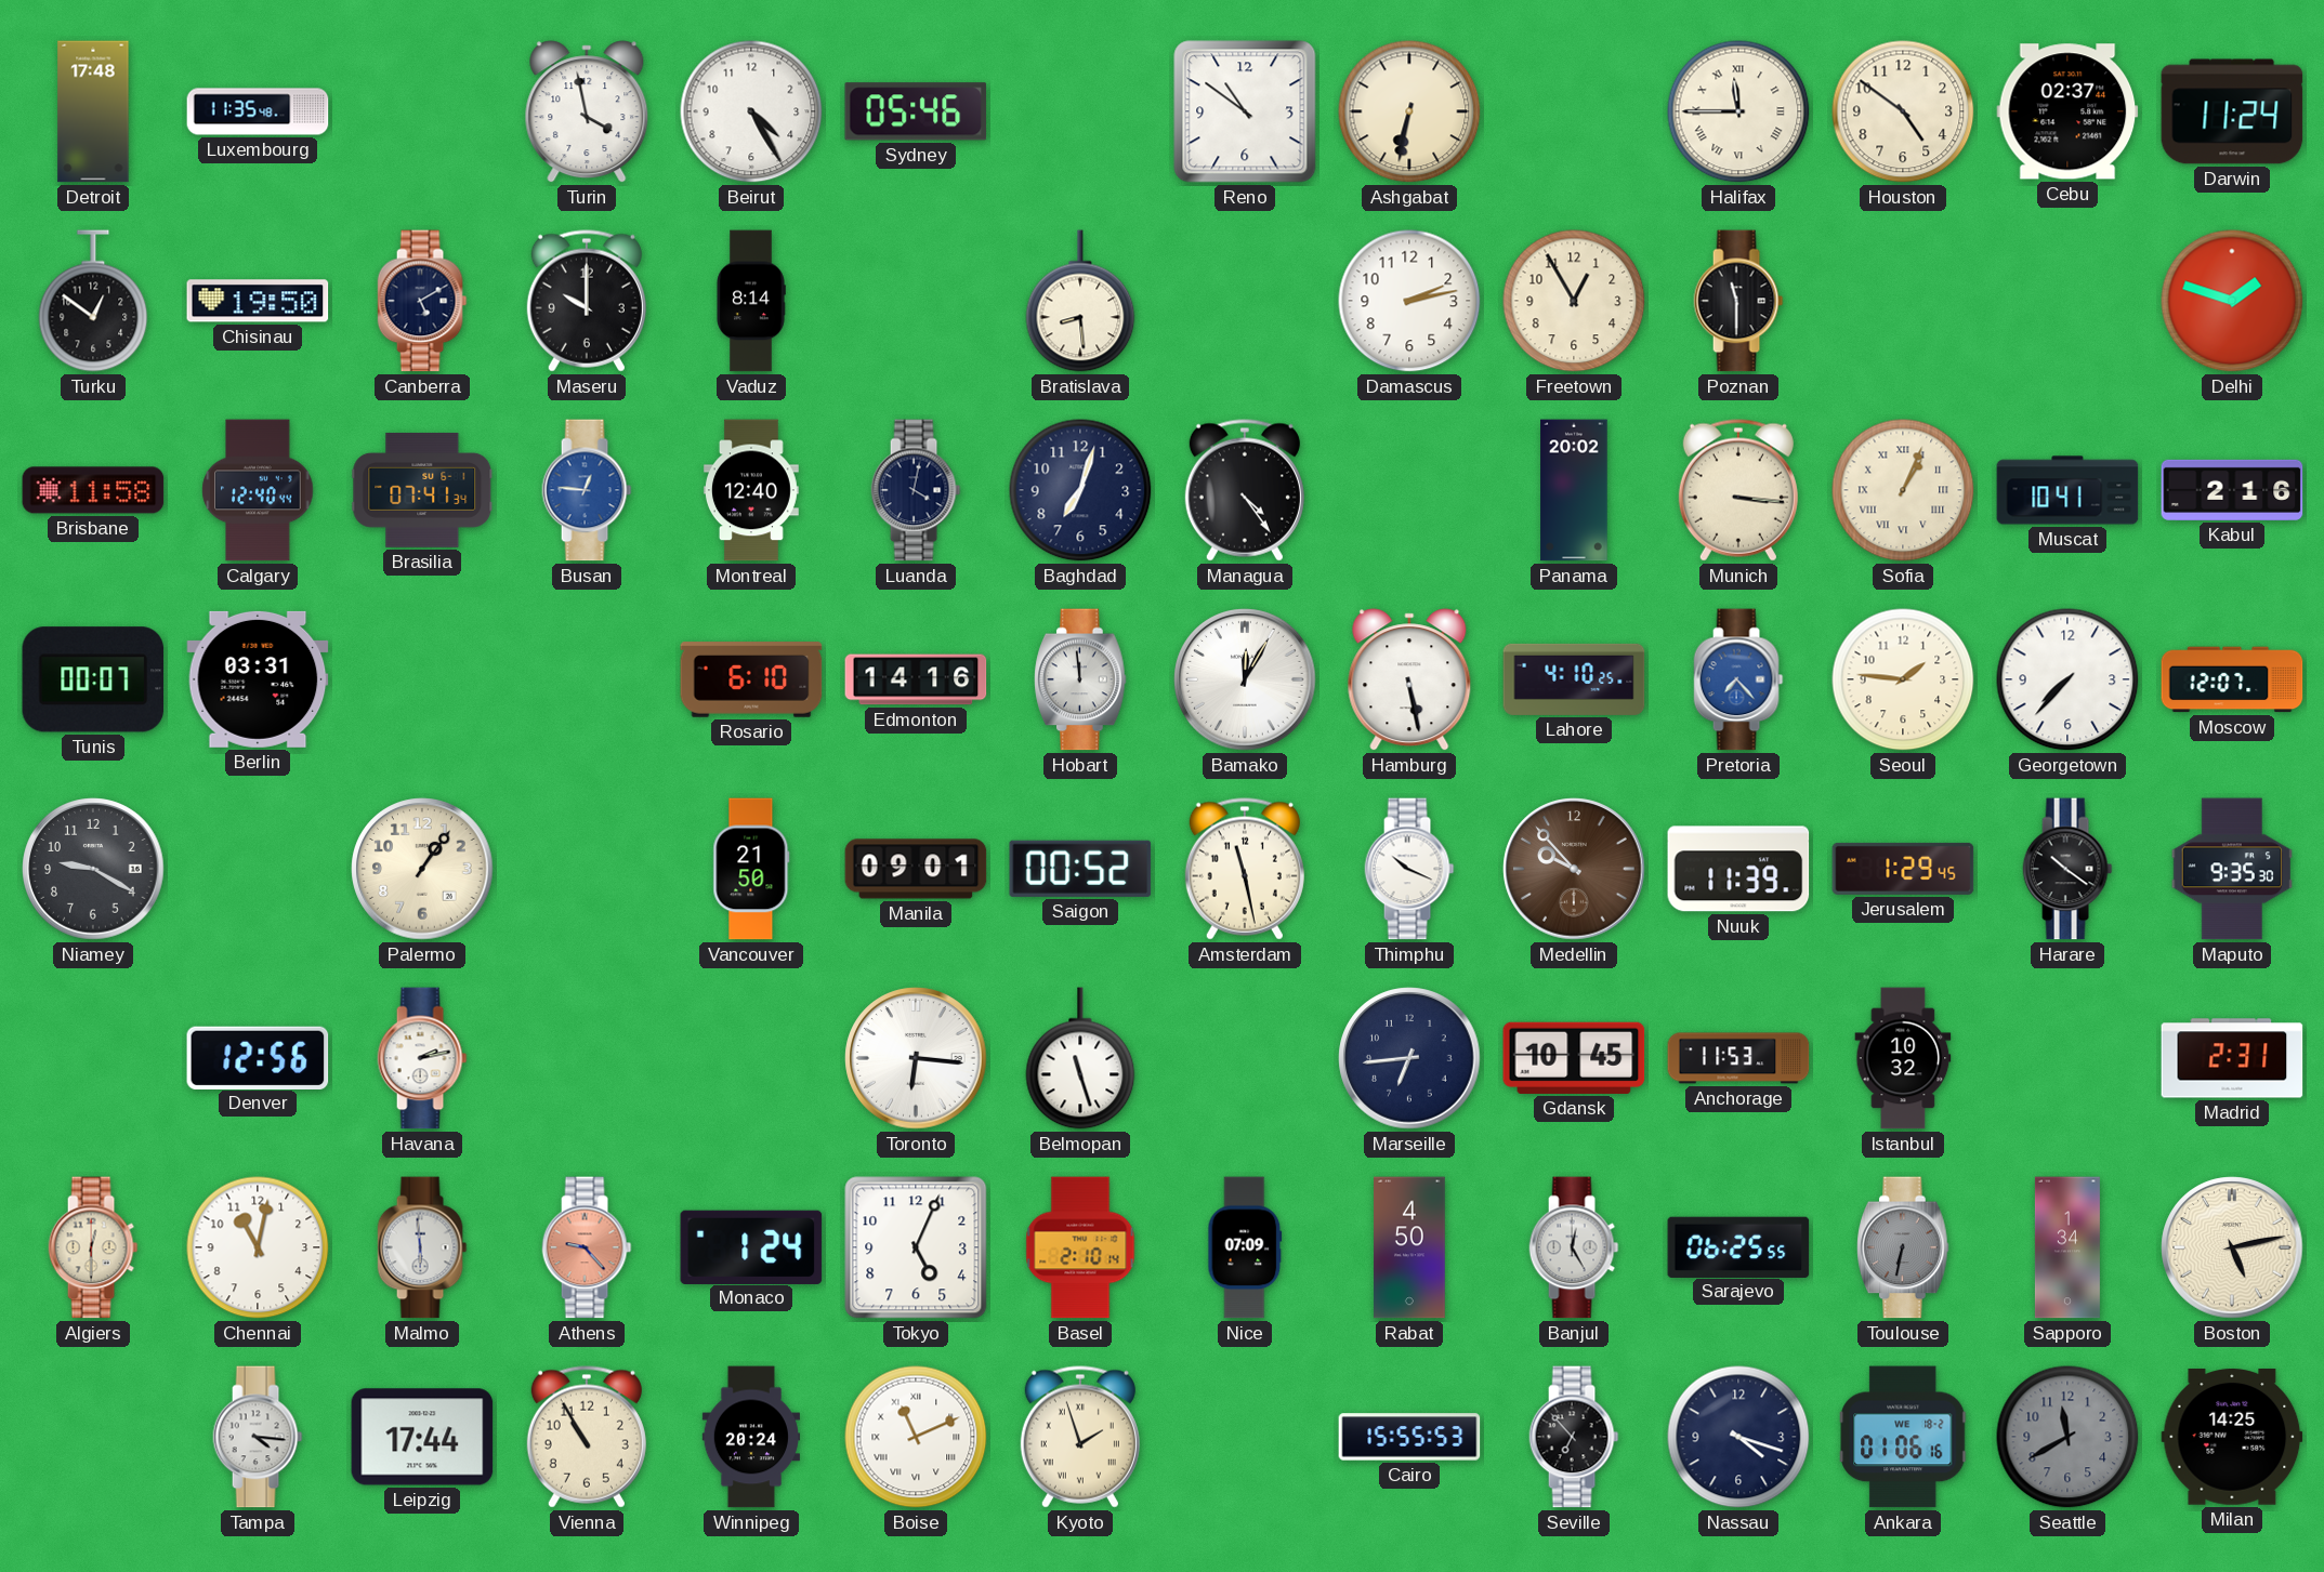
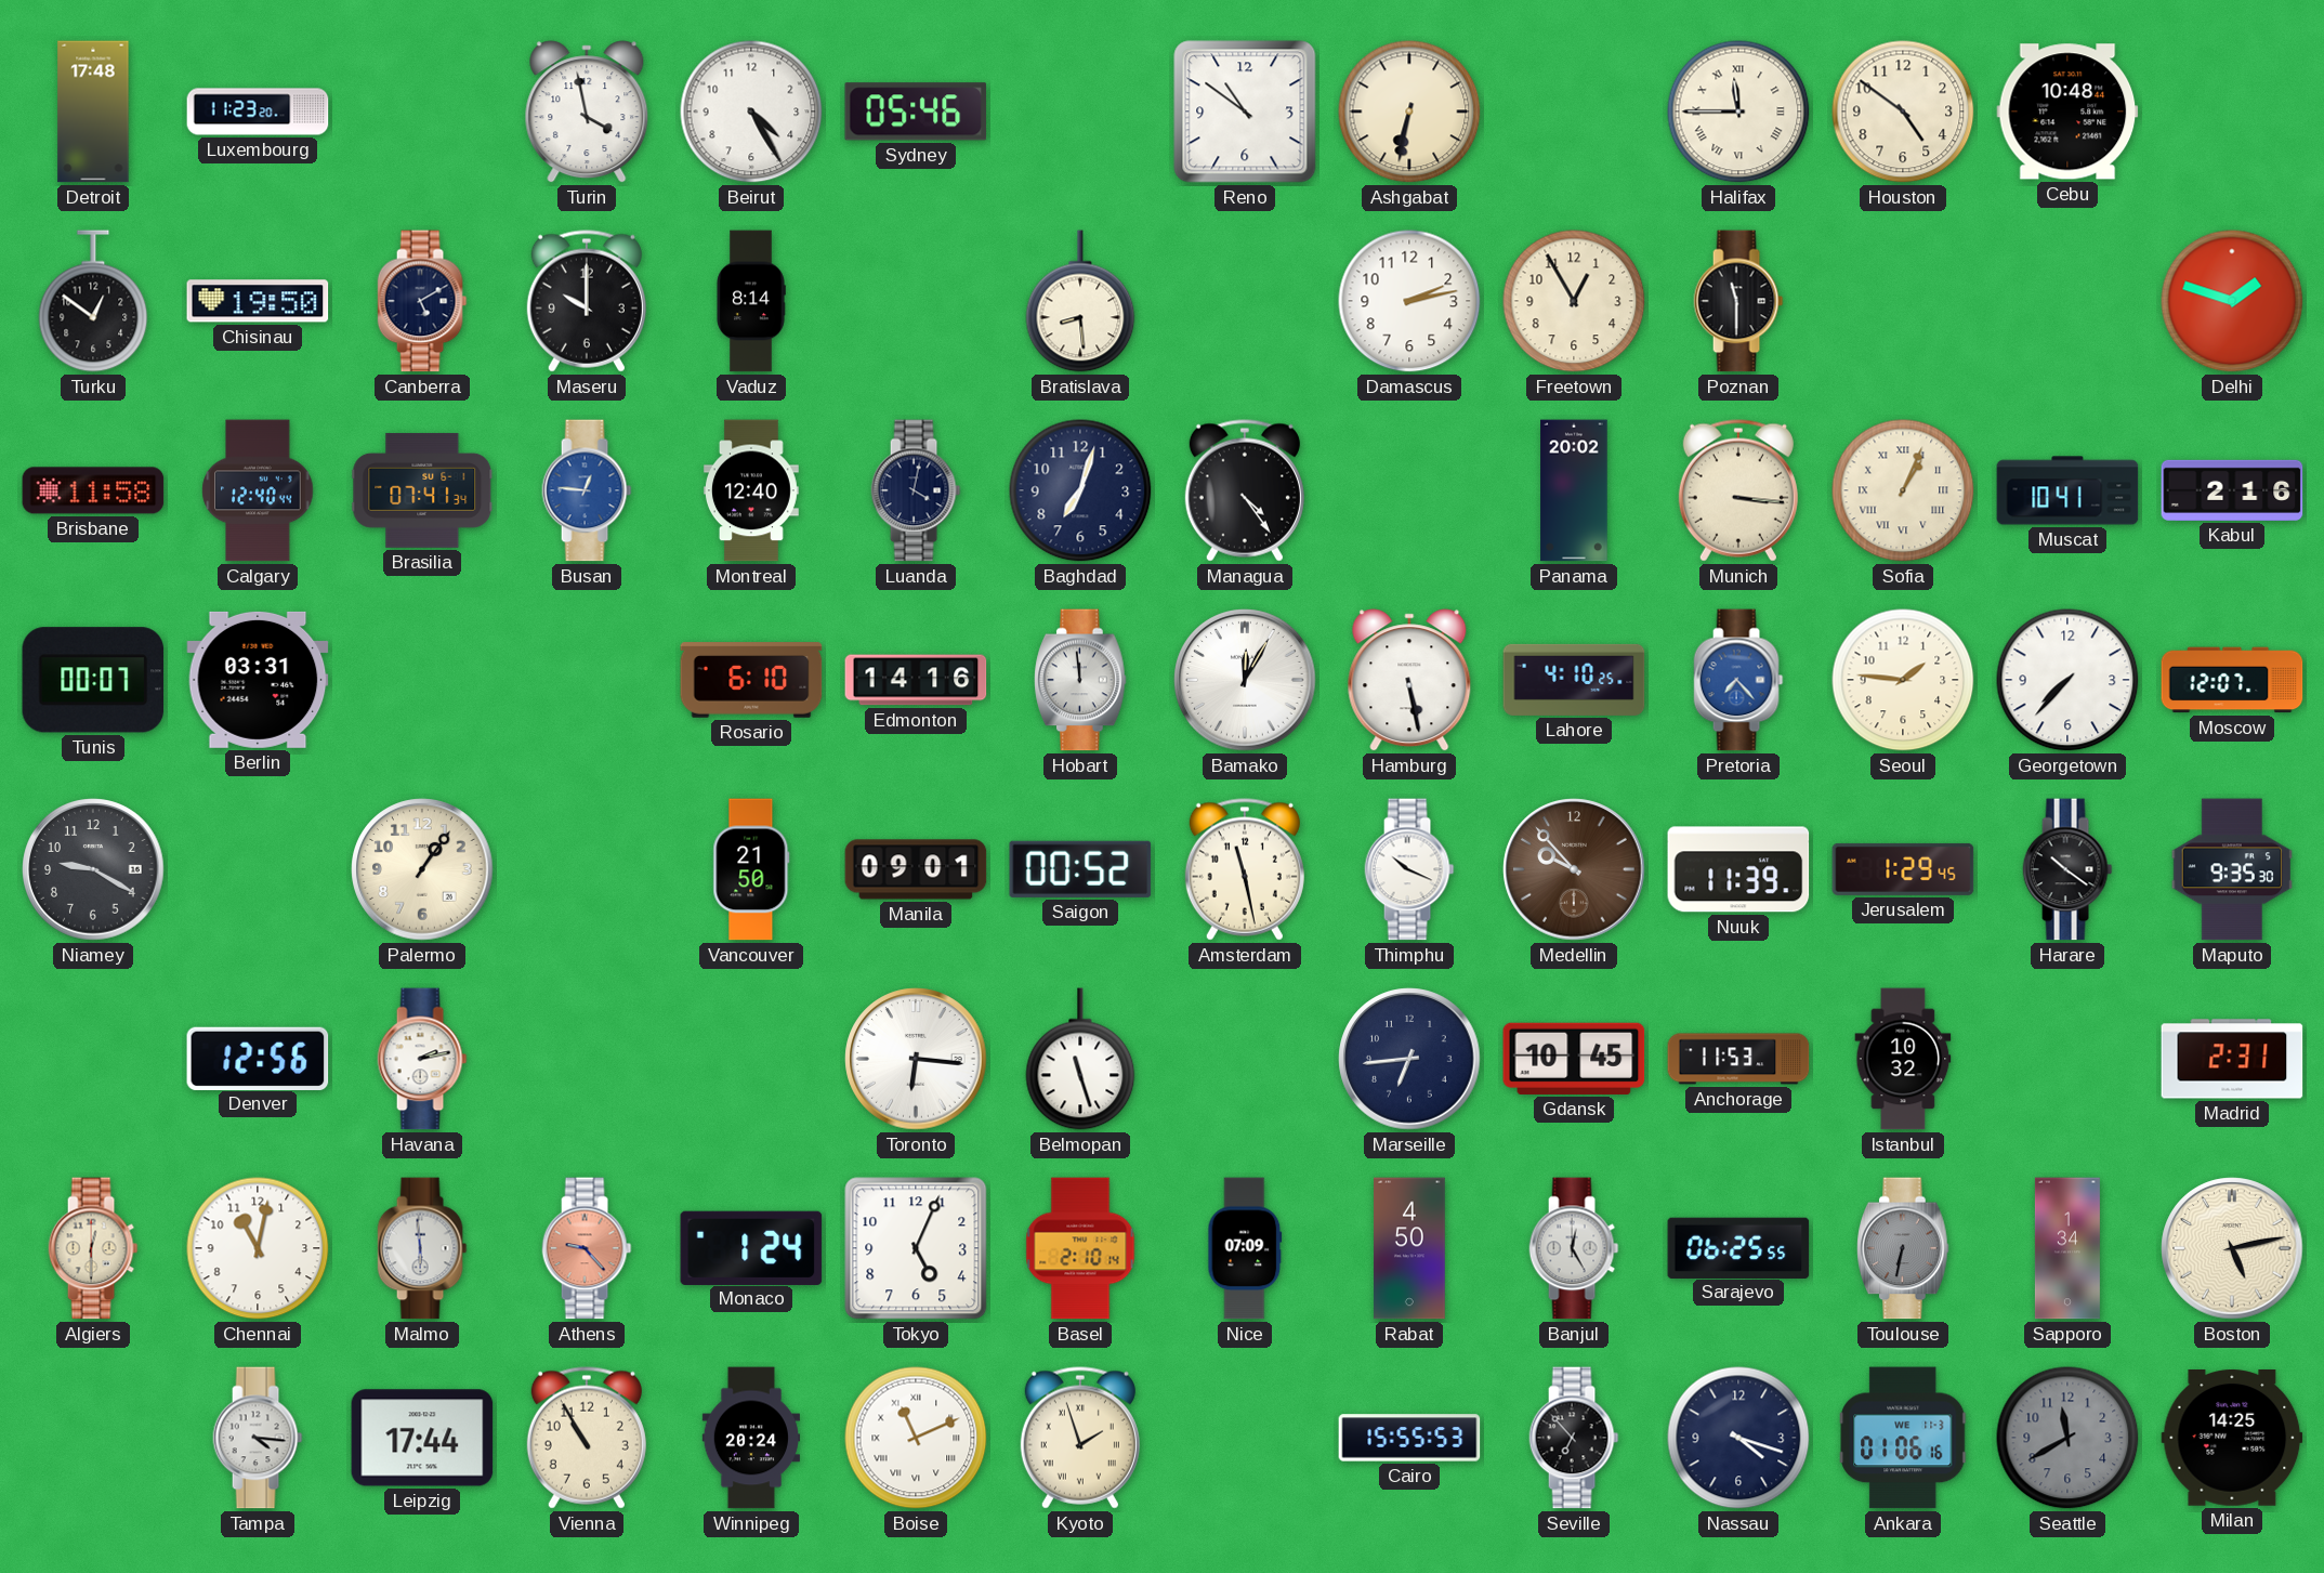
Luxembourg: 11:35 -> 11:23 (258, 112)
Cebu: 02:37 -> 10:48 (2067, 112)
Darwin: 11:24 -> none (2232, 111)
Ankara date: WE 18-2 -> WE 11-3 (1903, 1438)
